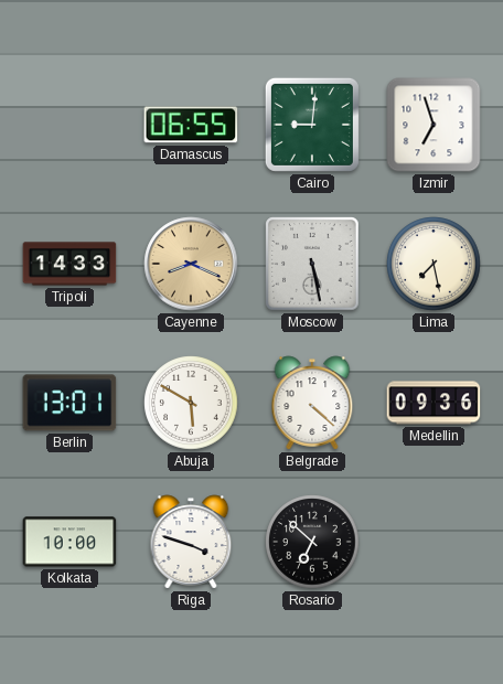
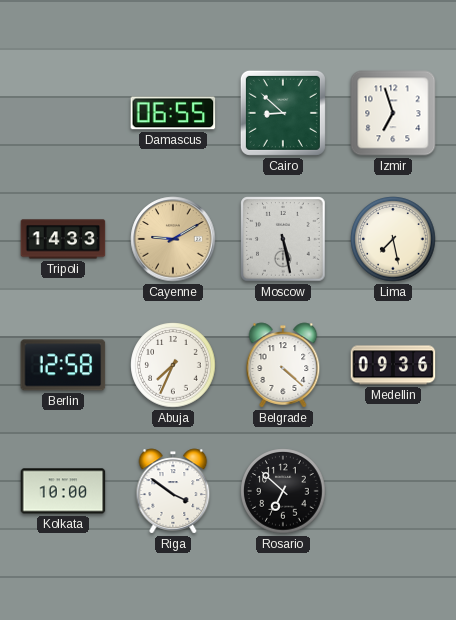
Cairo: 9:01 -> 8:52 (283, 113)
Cayenne: 8:19 -> 9:10 (173, 239)
Berlin: 13:01 -> 12:58 (63, 365)
Abuja: 5:50 -> 7:34 (173, 365)
Riga: 3:48 -> 3:51 (173, 491)
